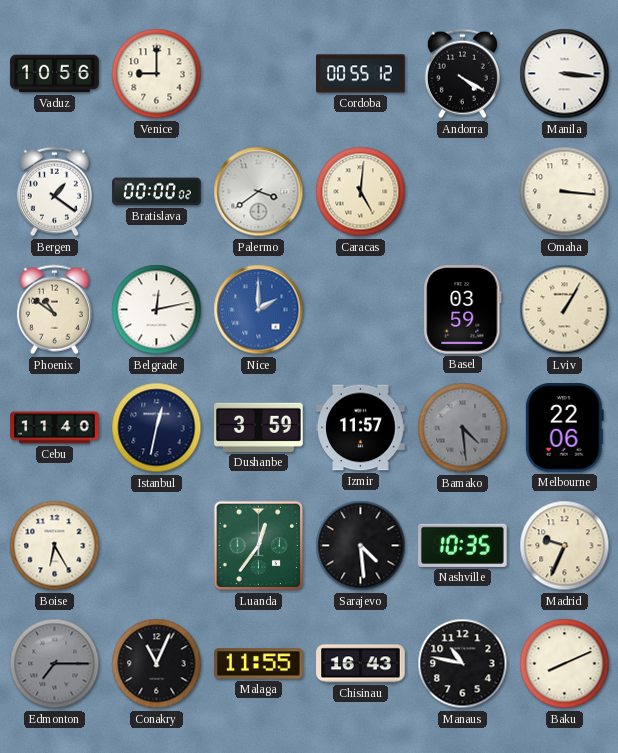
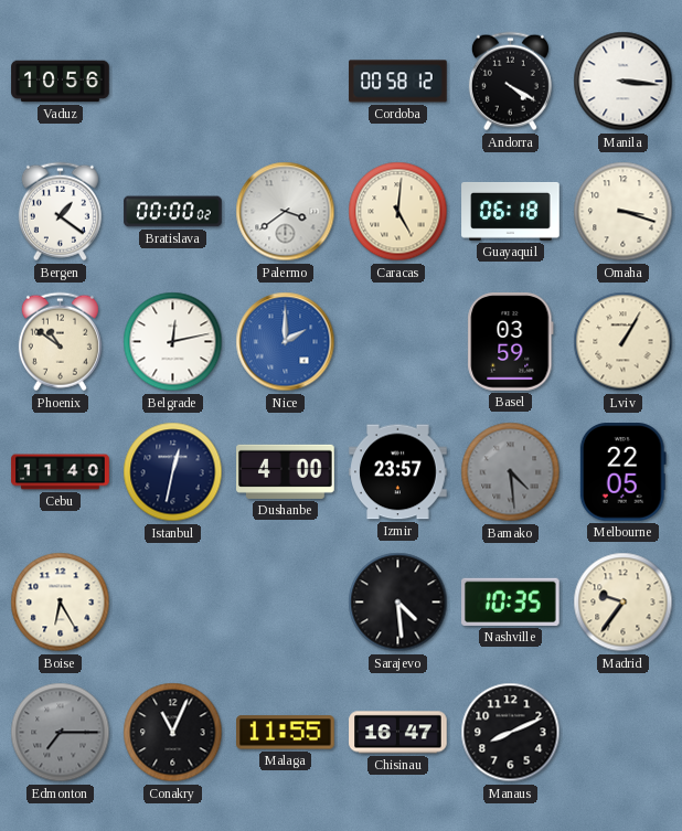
Venice: 9:00 -> none (157, 74)
Cordoba: 00:55 -> 00:58 (398, 82)
Guayaquil: none -> 06:18 (511, 211)
Omaha: 3:16 -> 3:18 (624, 212)
Dushanbe: 3:59 -> 4:00 (286, 471)
Izmir: 11:57 -> 23:57 (398, 472)
Melbourne: 22:06 -> 22:05 (622, 472)
Luanda: 12:36 -> none (259, 546)
Madrid: 9:34 -> 9:36 (624, 603)
Chisinau: 16:43 -> 16:47 (398, 733)
Manaus: 10:47 -> 8:11 (511, 733)
Baku: 8:11 -> none (565, 664)
